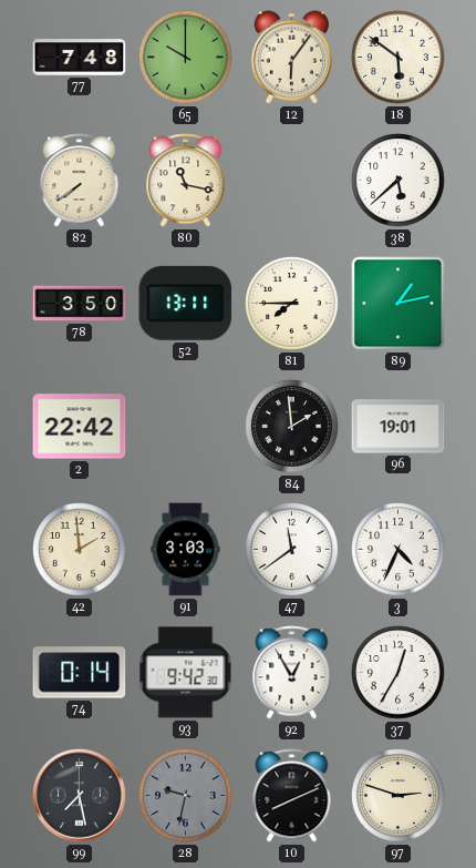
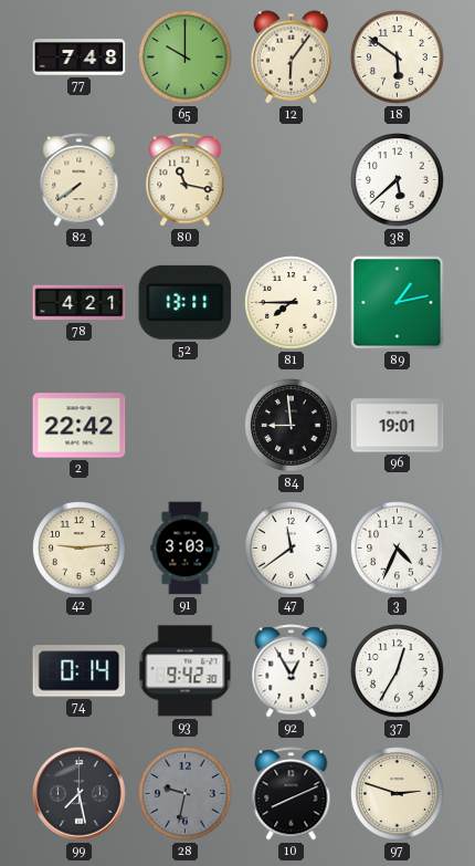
78: 3:50 -> 4:21 (80, 303)
84: 1:59 -> 8:59 (292, 426)
42: 1:59 -> 9:14 (80, 549)
